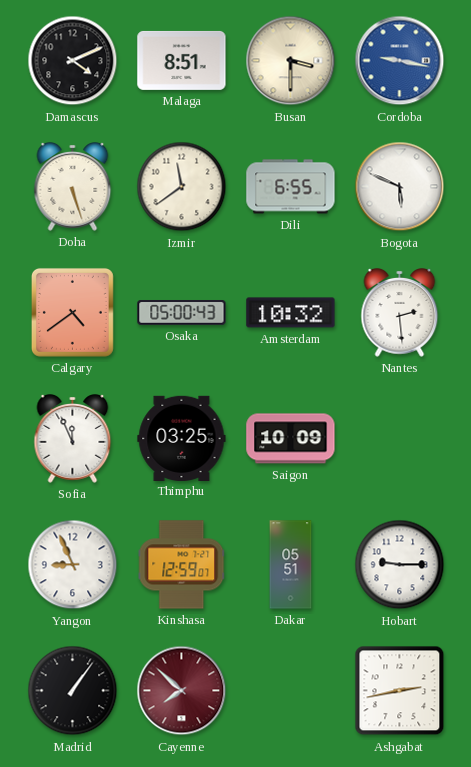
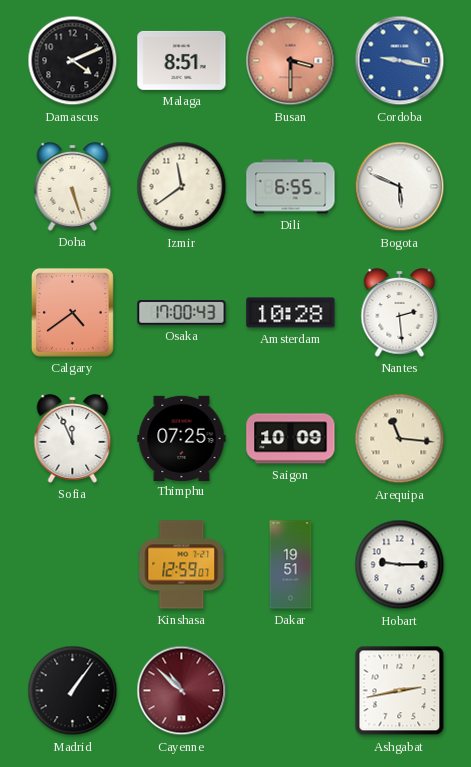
Busan dial: cream -> salmon (291, 61)
Osaka: 05:00 -> 17:00 (182, 313)
Amsterdam: 10:32 -> 10:28 (291, 313)
Thimphu: 03:25 -> 07:25 (182, 438)
Arequipa: none -> 11:16 (400, 439)
Yangon: 8:56 -> none (73, 565)
Dakar: 05:51 -> 19:51 (291, 565)
Cayenne: 7:52 -> 10:52 (182, 691)
